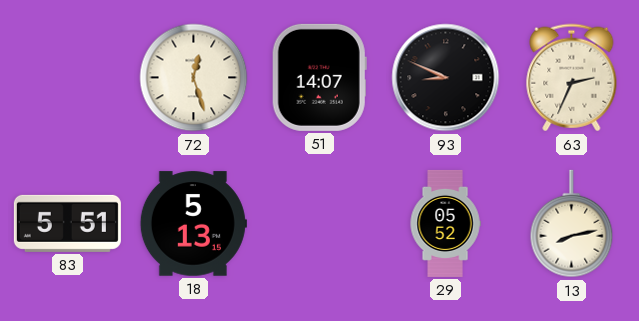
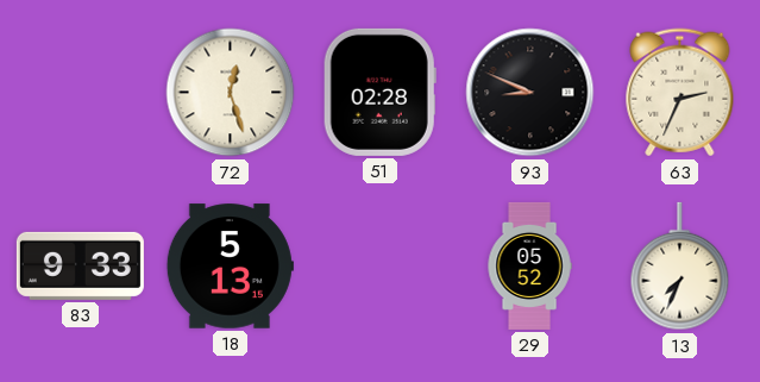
51: 14:07 -> 02:28 (379, 92)
83: 5:51 -> 9:33 (80, 265)
13: 8:13 -> 7:34 (680, 267)
